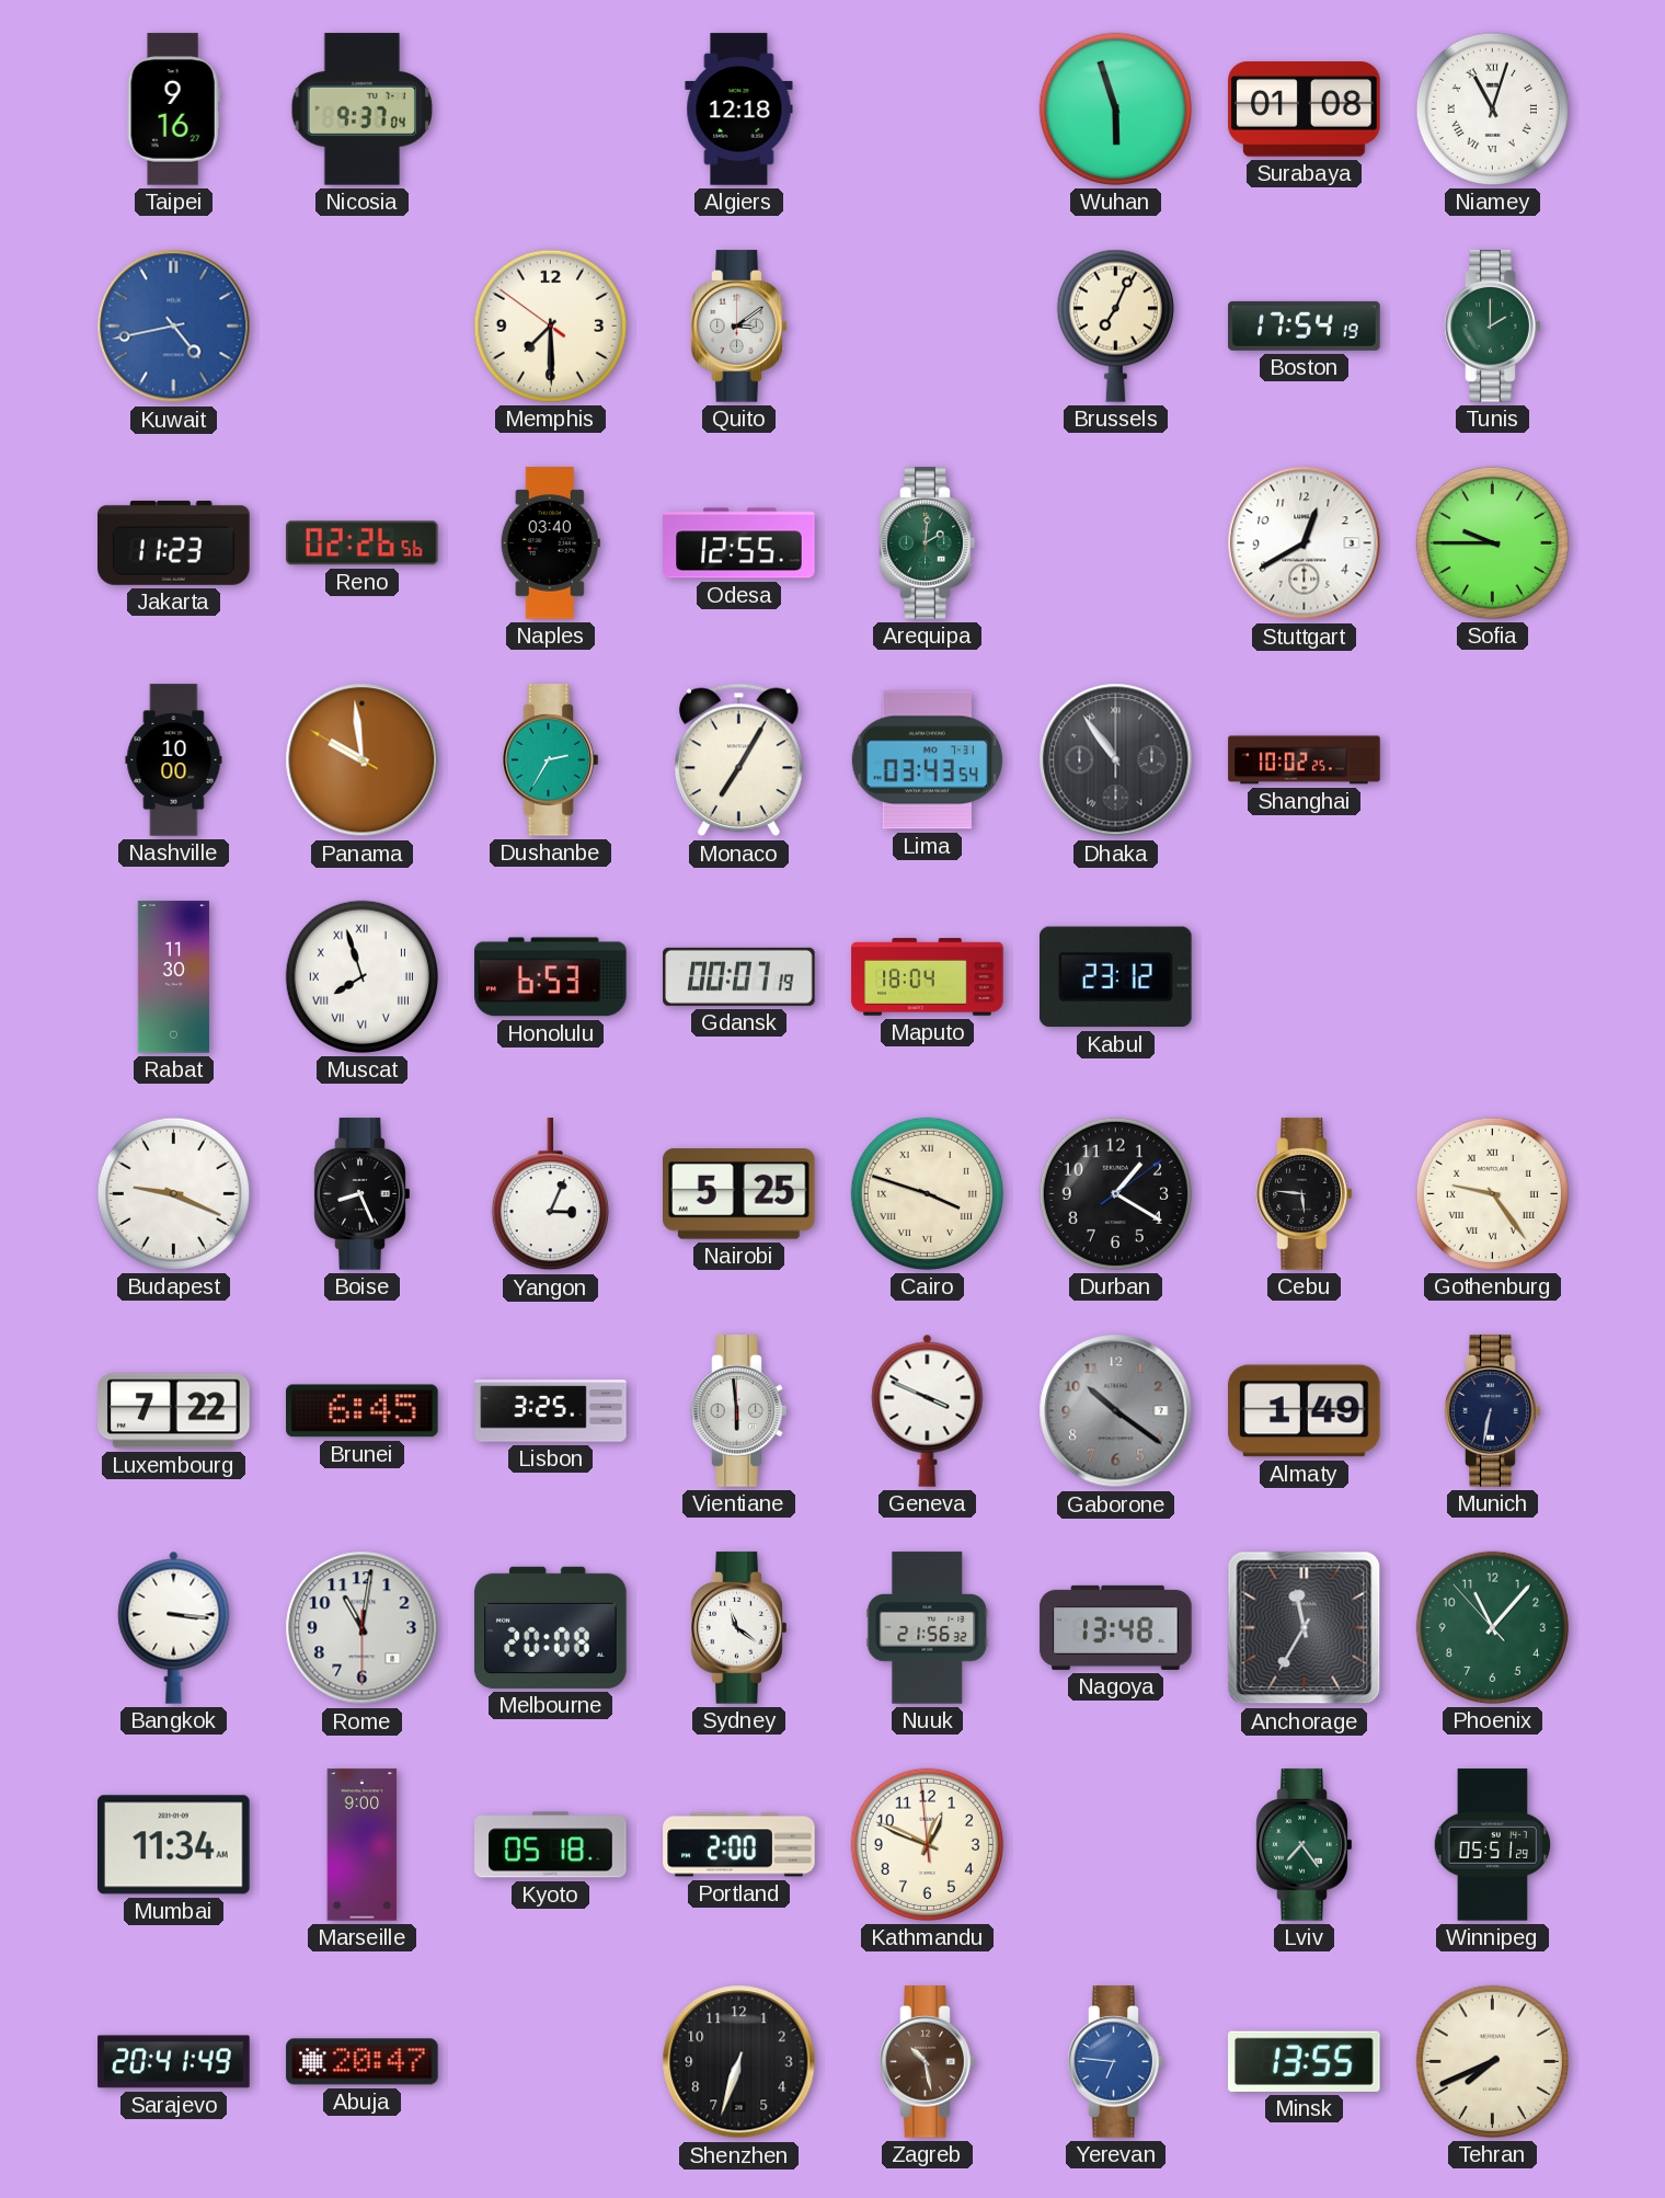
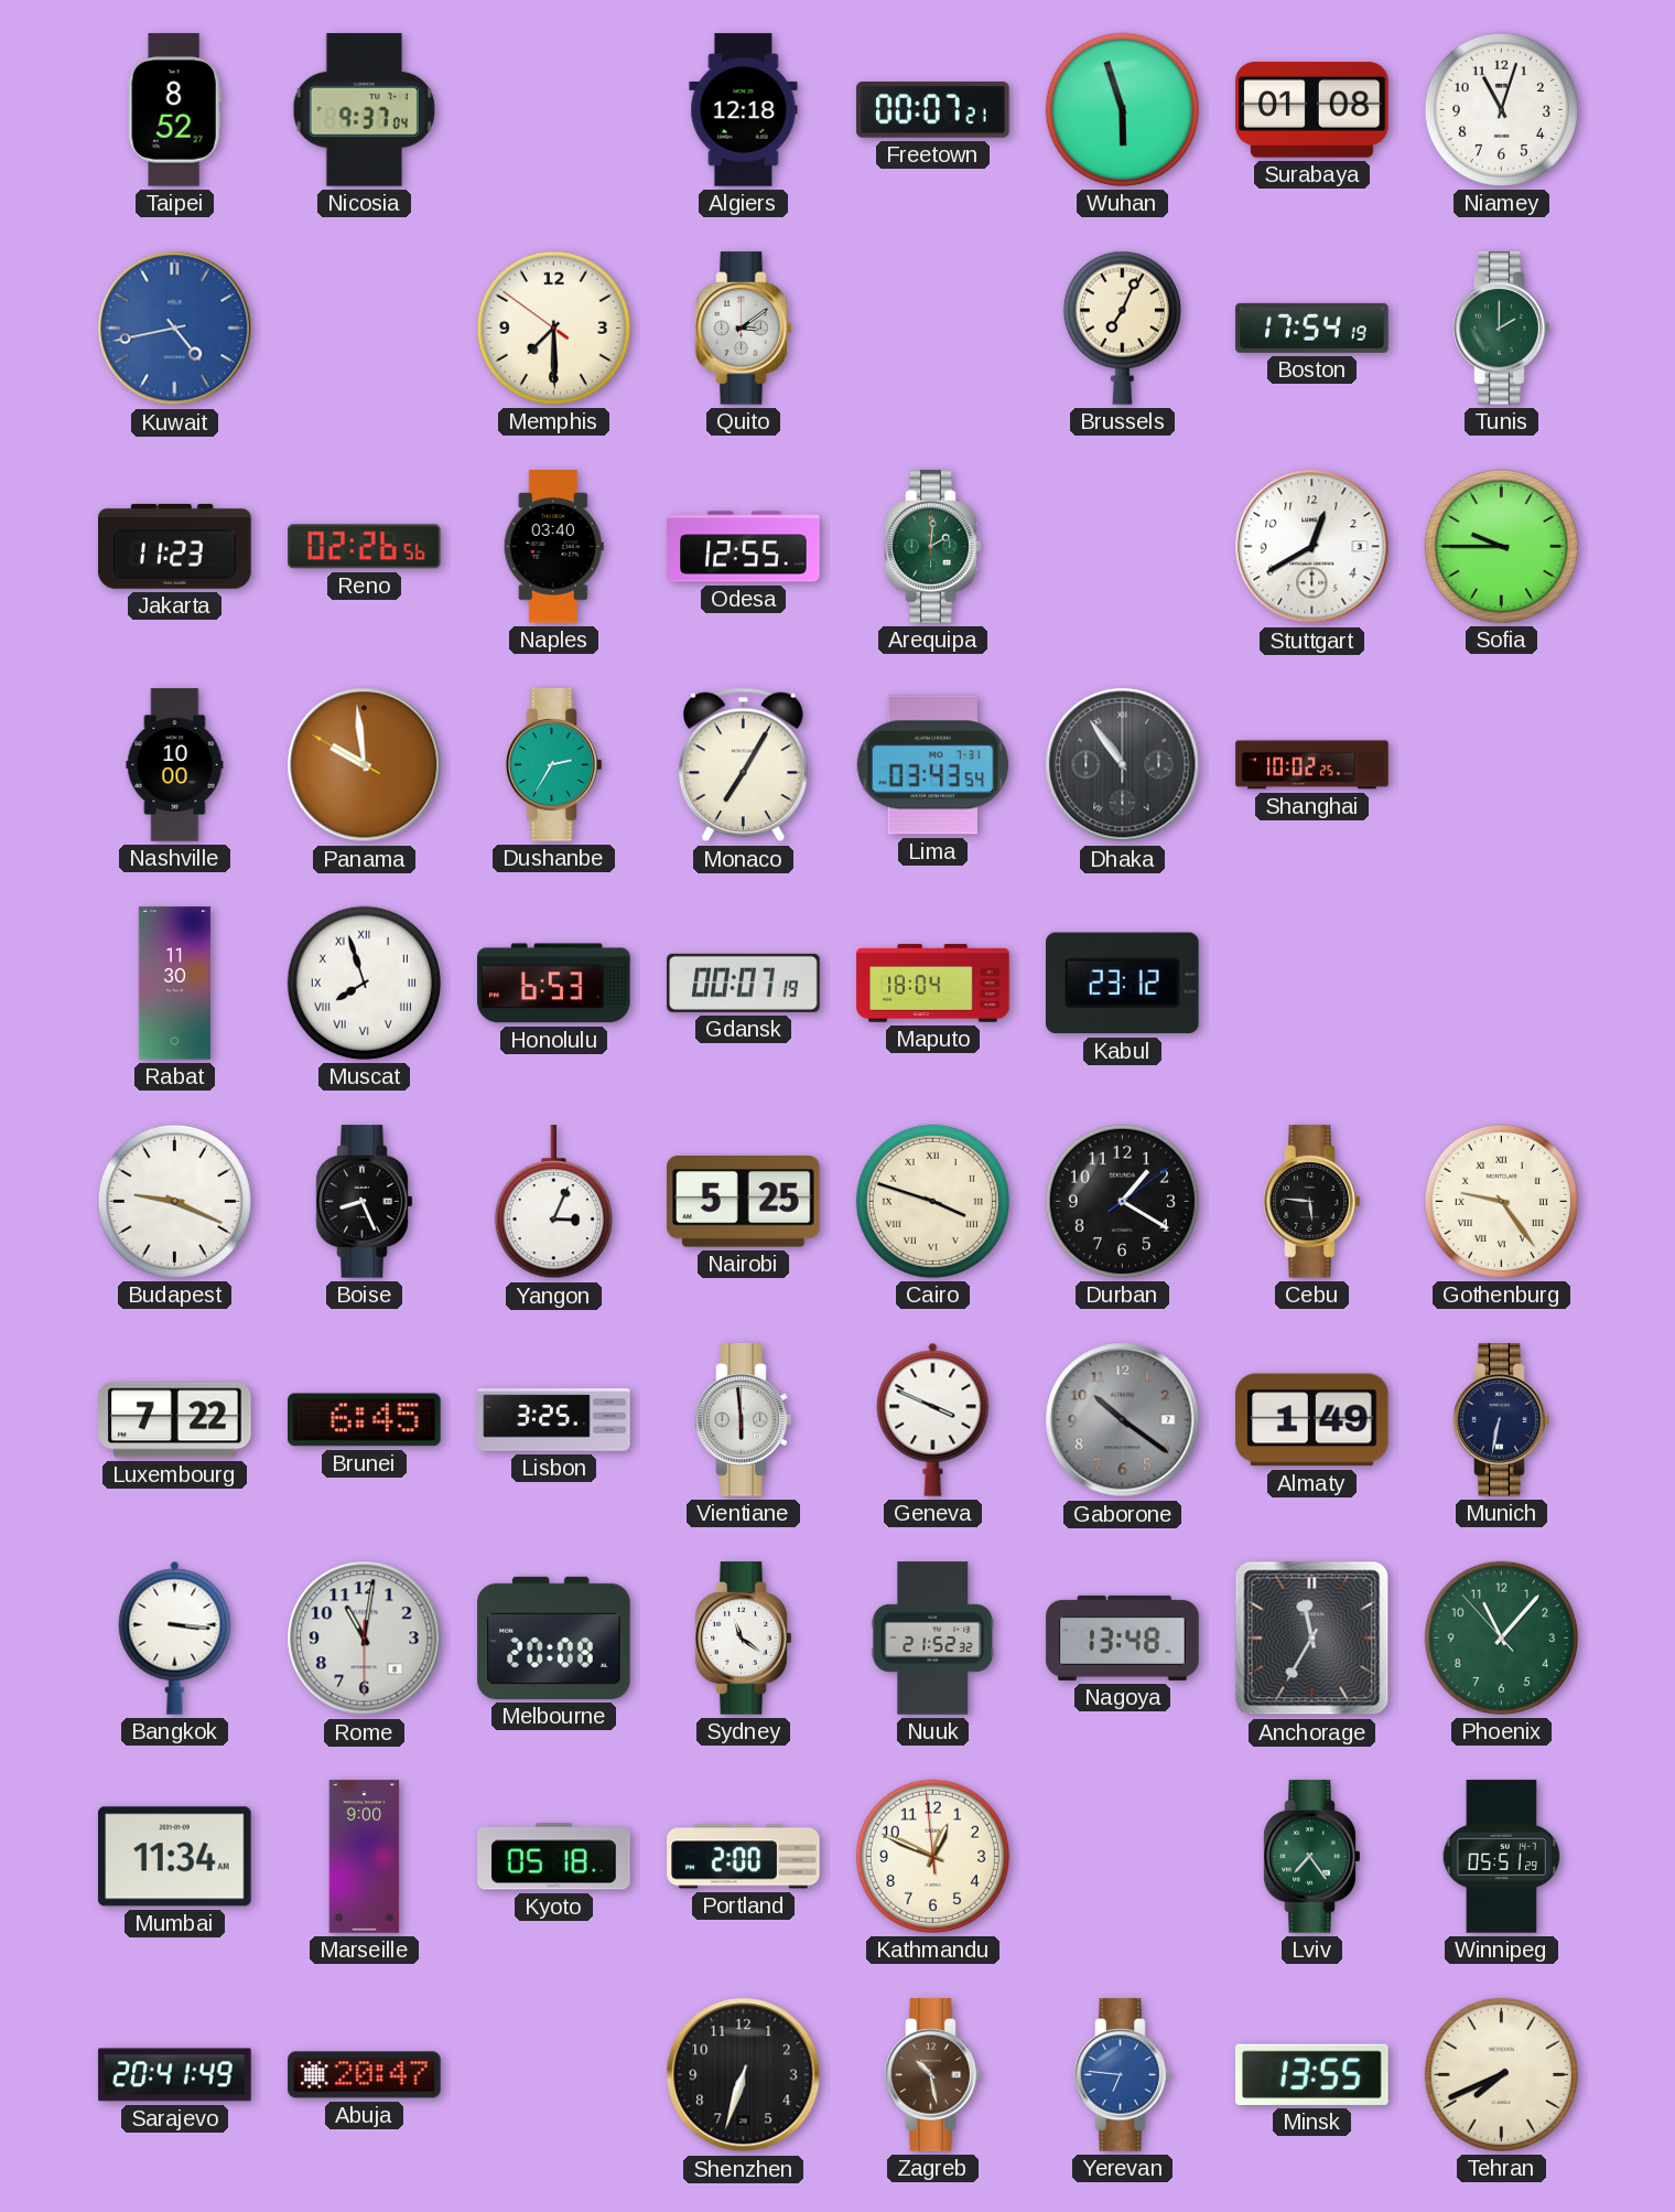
Taipei: 9:16 -> 8:52 (174, 110)
Freetown: none -> 00:07 (933, 110)
Niamey numerals: Roman -> Arabic (1501, 109)
Nuuk: 21:56 -> 21:52 (933, 1639)
